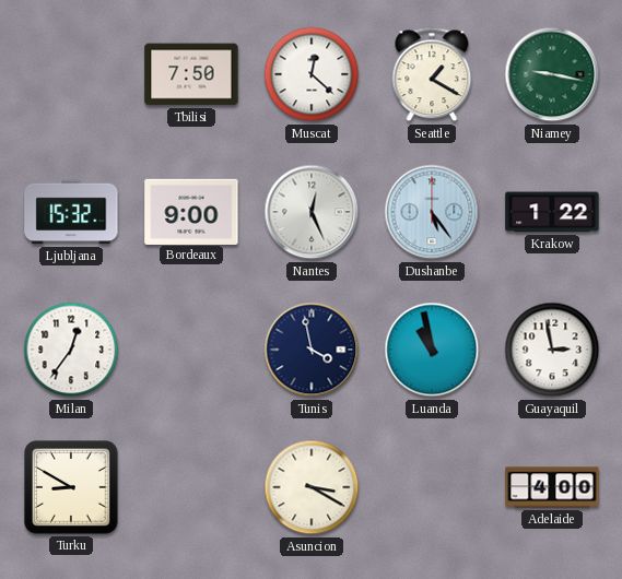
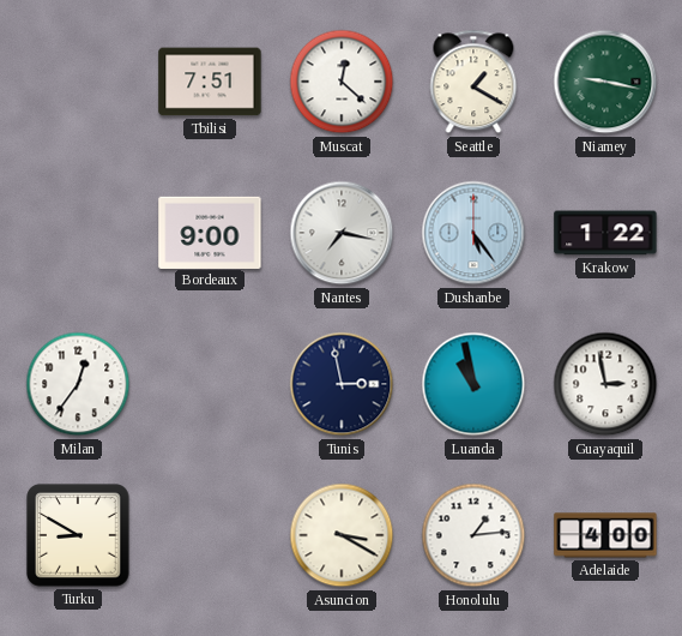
Tbilisi: 7:50 -> 7:51 (210, 82)
Ljubljana: 15:32 -> none (71, 212)
Nantes: 12:26 -> 7:17 (342, 233)
Tunis: 3:58 -> 2:58 (342, 384)
Honolulu: none -> 1:14 (473, 535)
